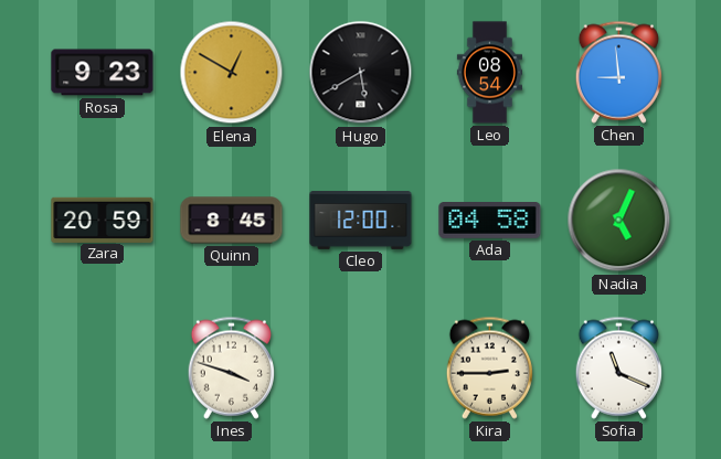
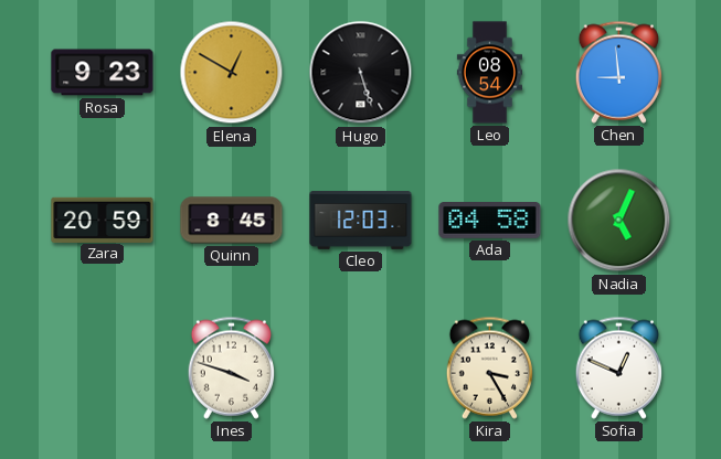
Hugo: 5:40 -> 5:27 (361, 73)
Cleo: 12:00 -> 12:03 (361, 221)
Kira: 2:45 -> 3:25 (489, 367)
Sofia: 11:19 -> 12:49 (618, 367)
